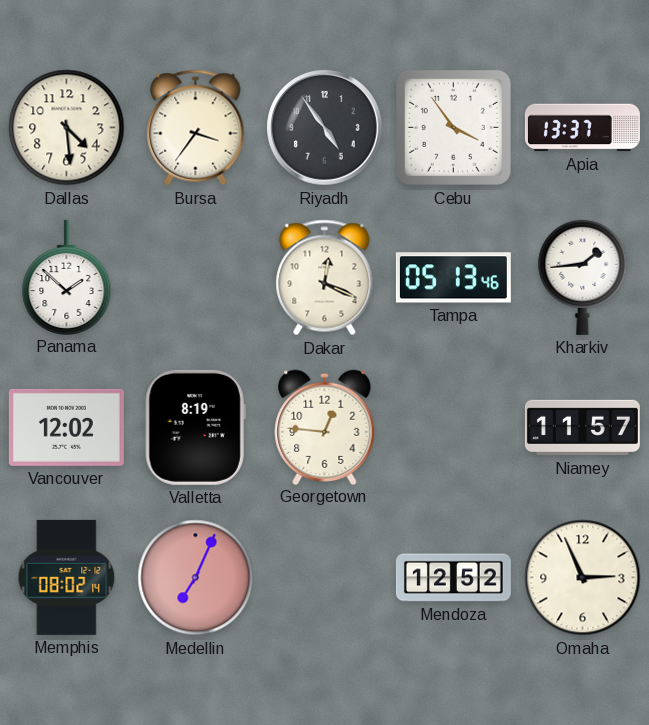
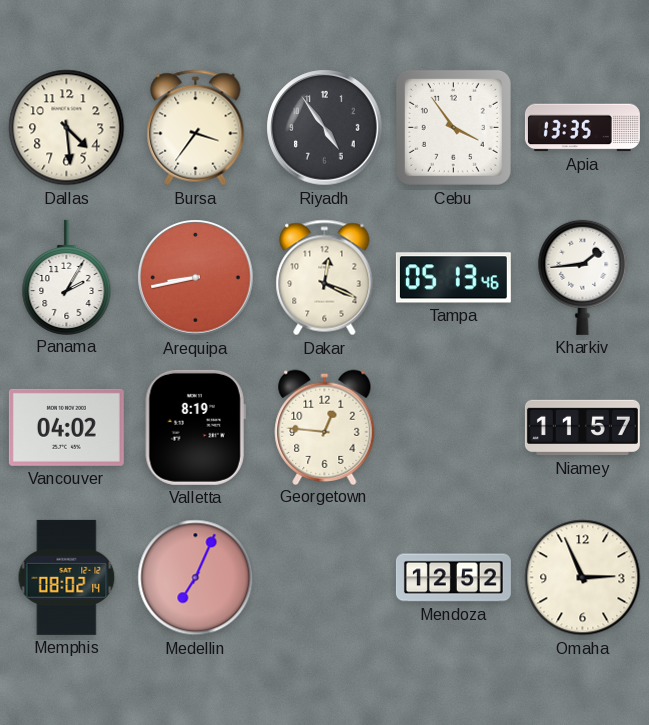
Apia: 13:37 -> 13:35 (582, 128)
Panama: 1:52 -> 2:05 (67, 277)
Arequipa: none -> 8:43 (196, 278)
Vancouver: 12:02 -> 04:02 (66, 427)
